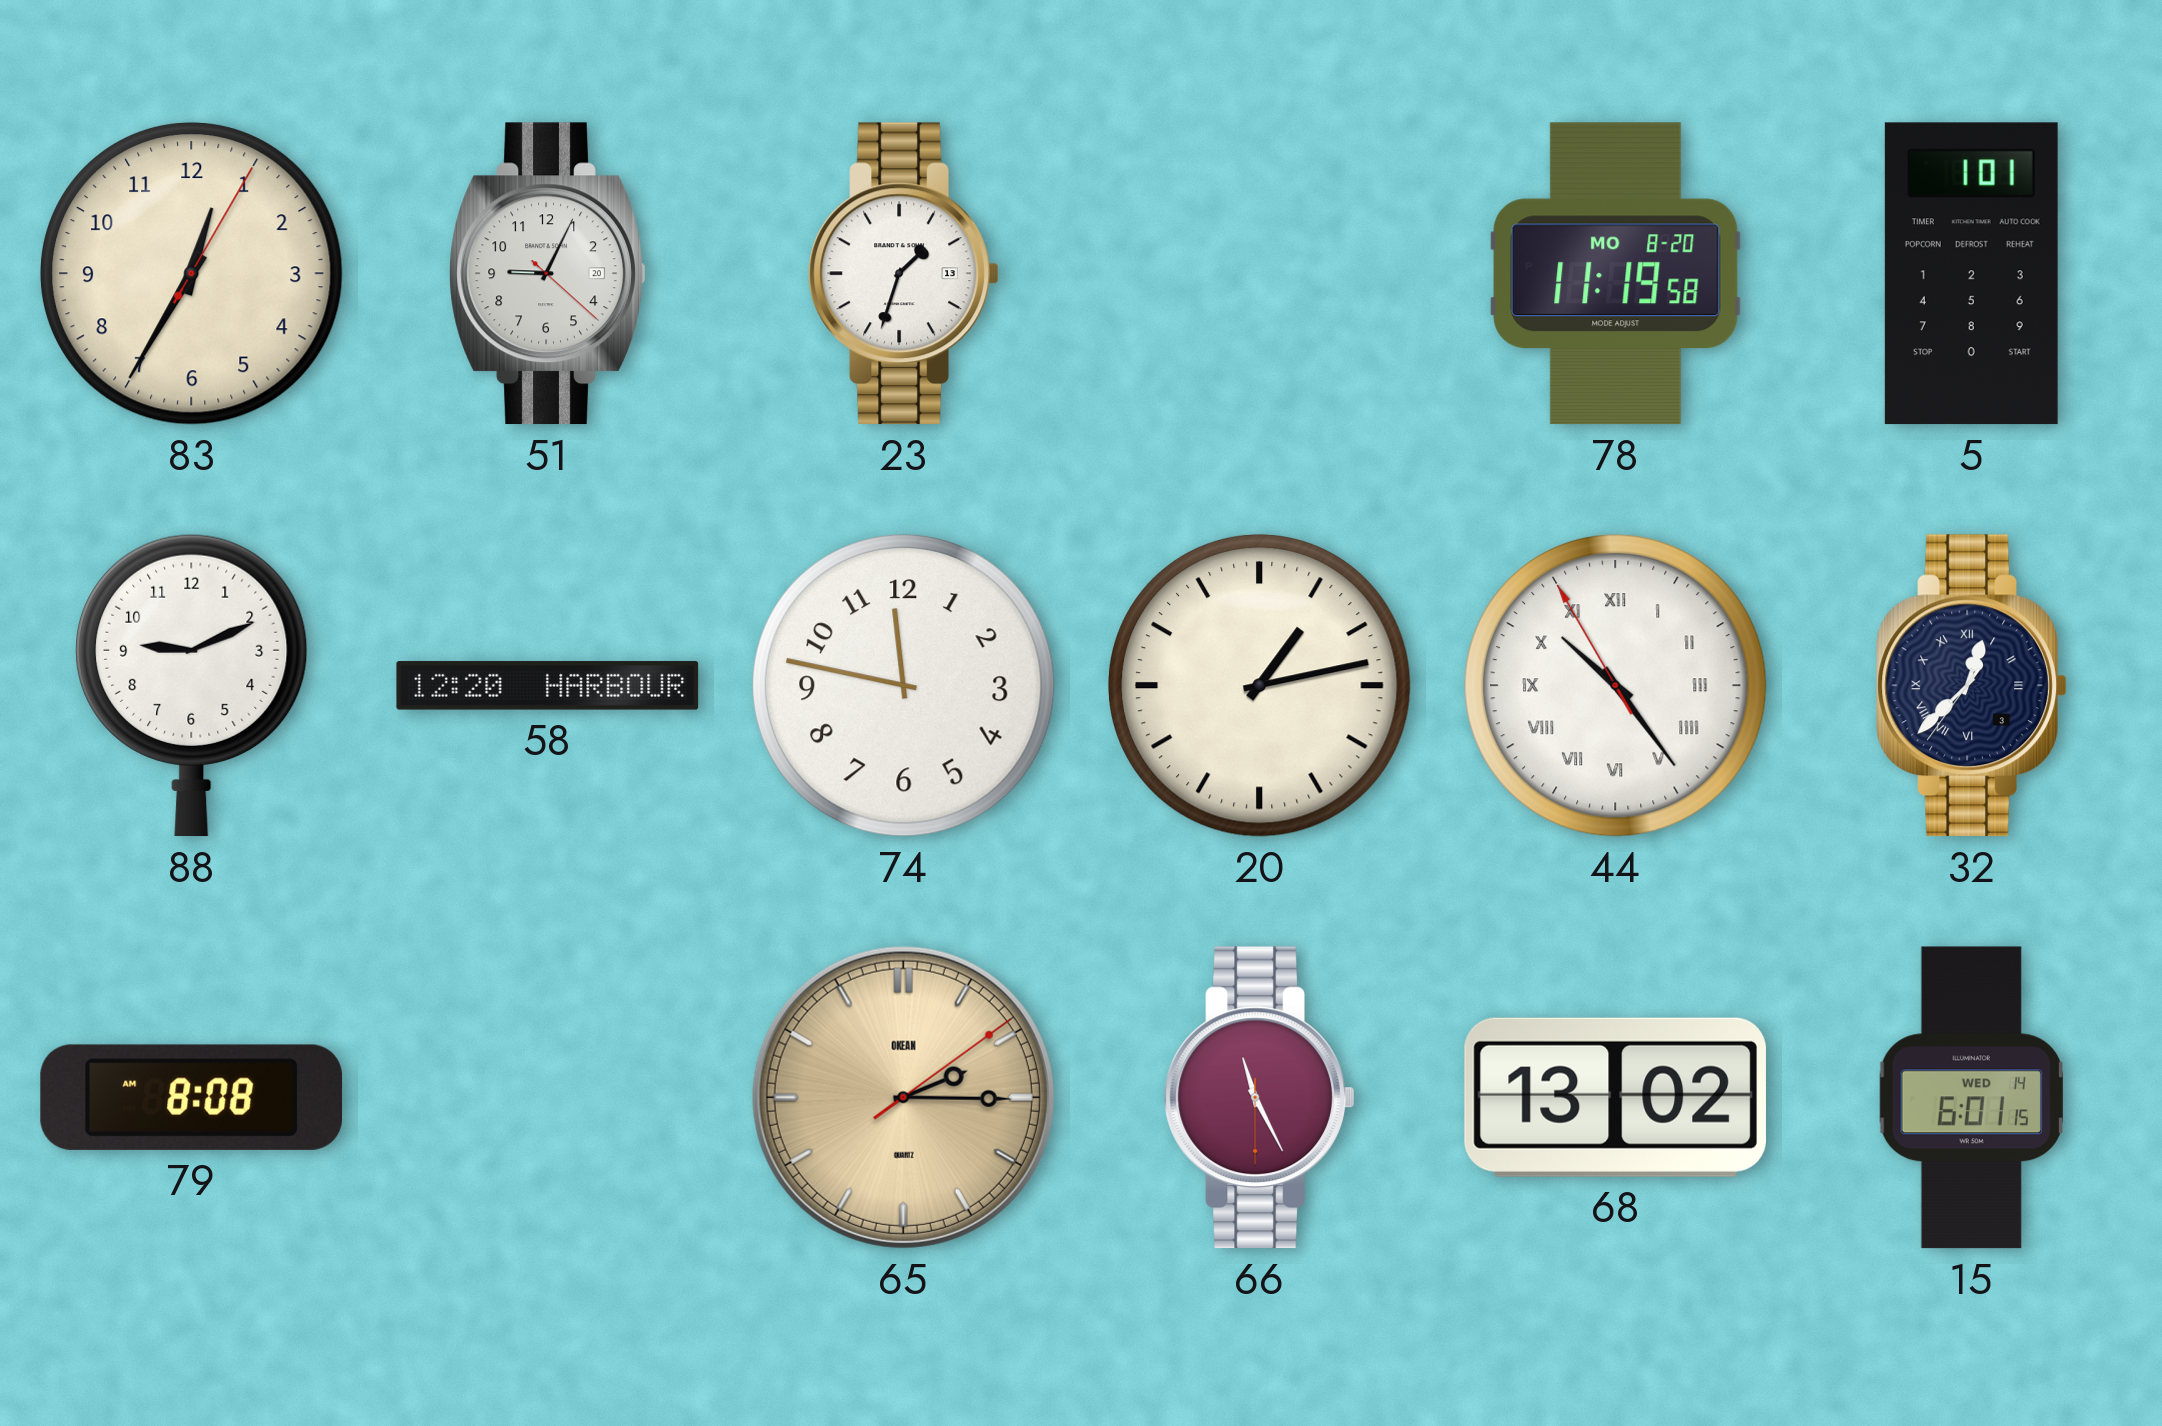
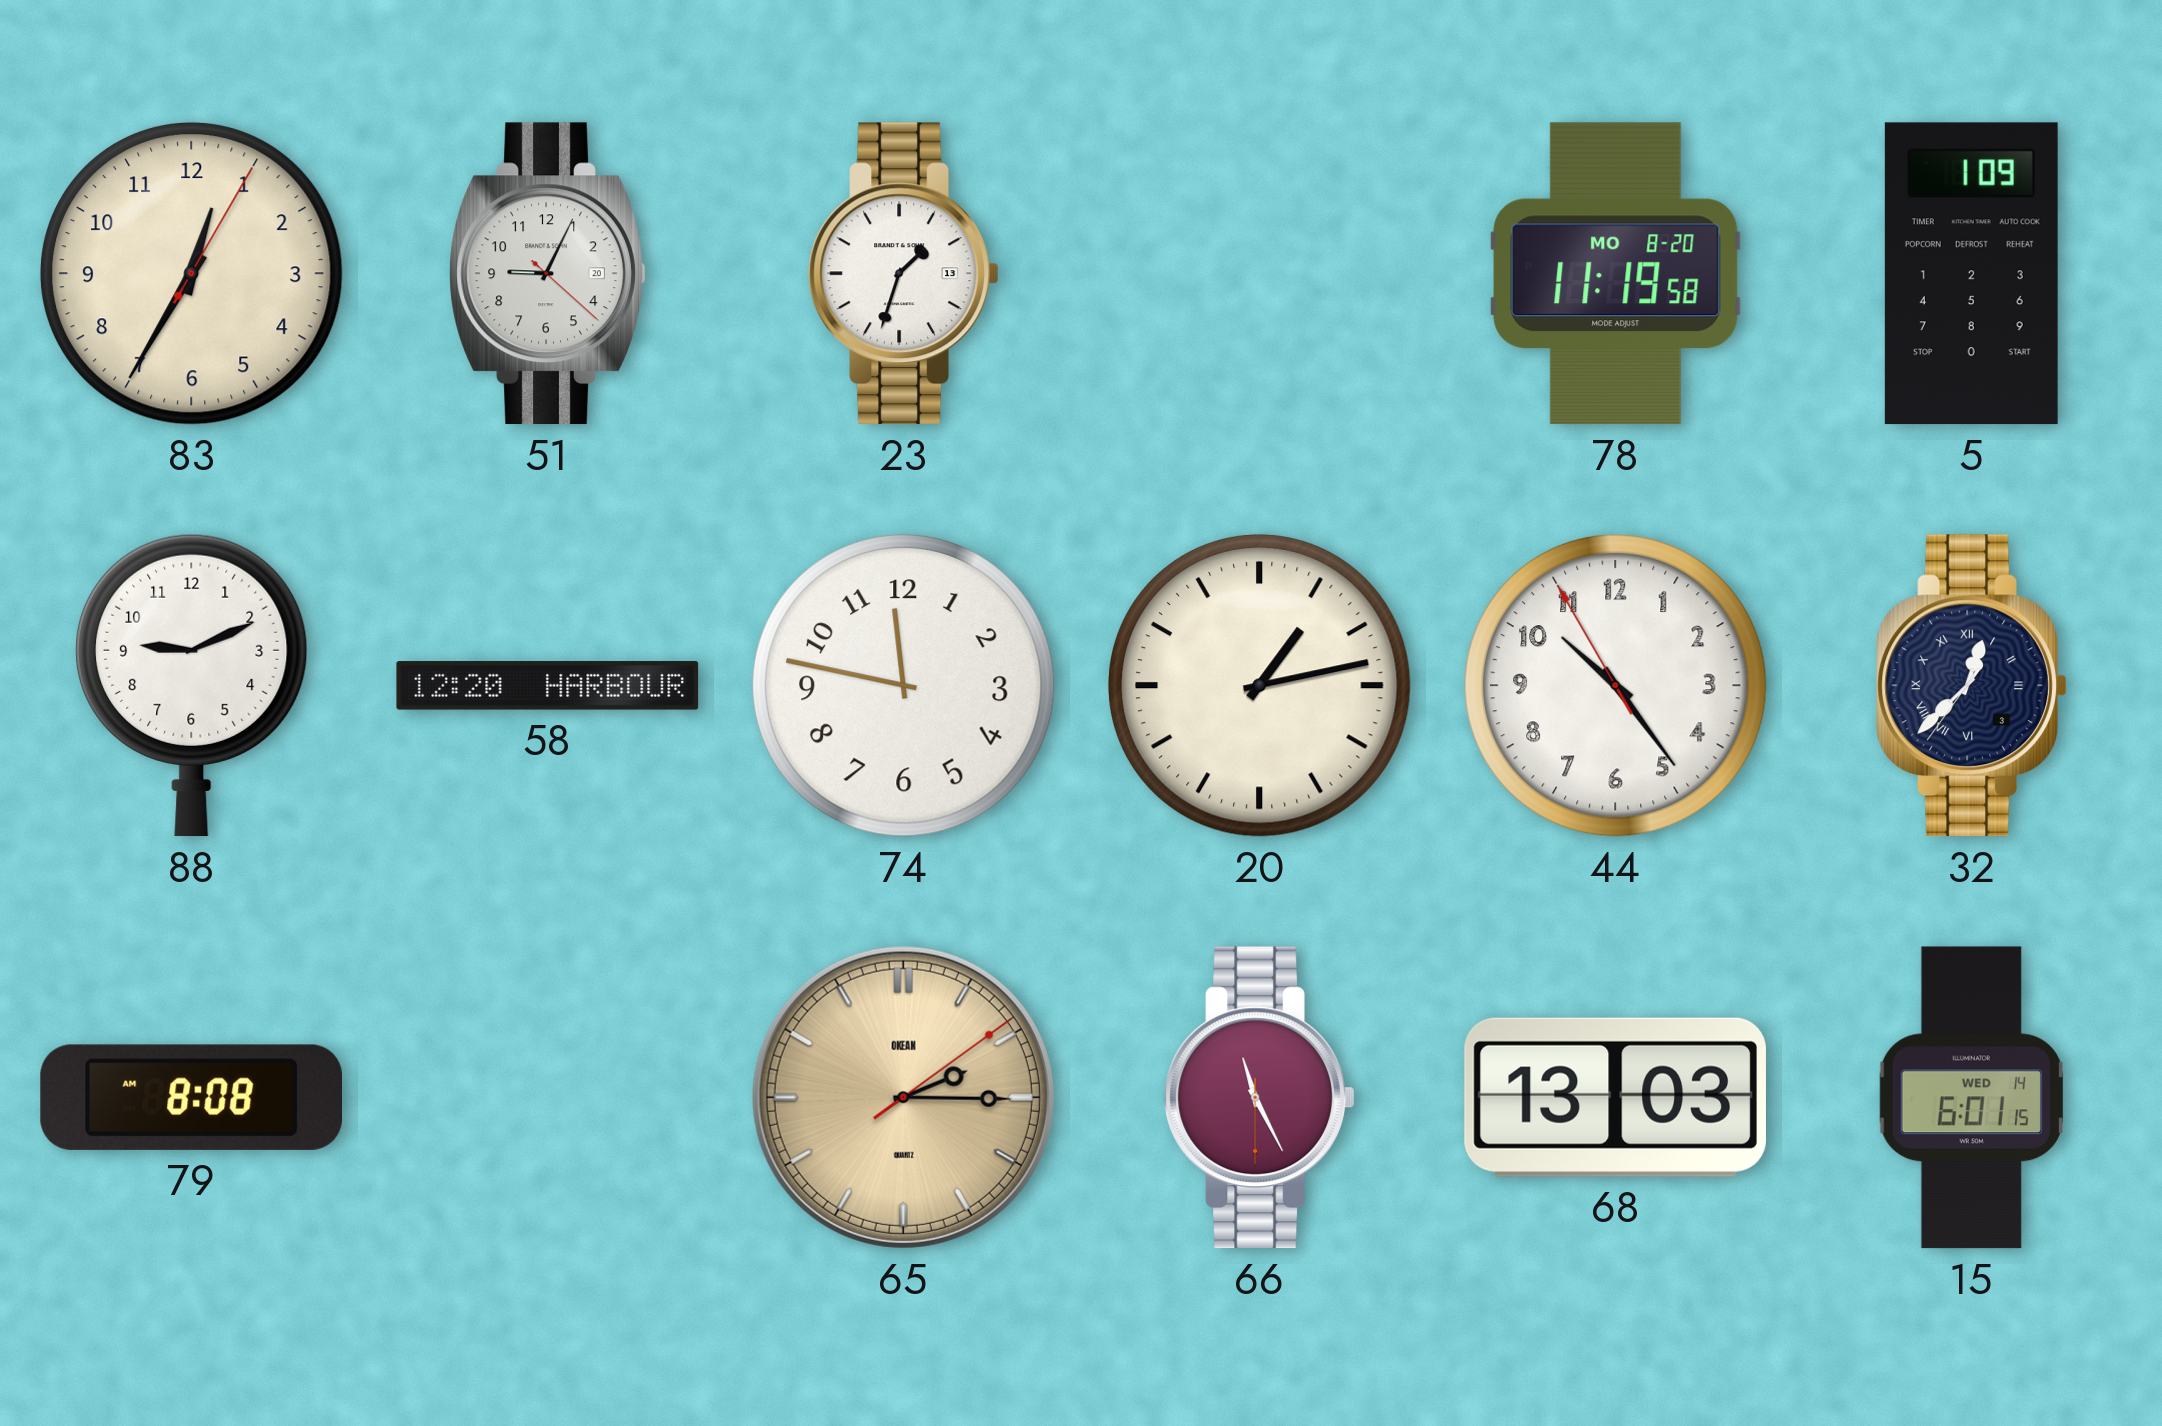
5: 1:01 -> 1:09 (1971, 274)
44 numerals: Roman -> Arabic (1615, 685)
68: 13:02 -> 13:03 (1615, 1097)
